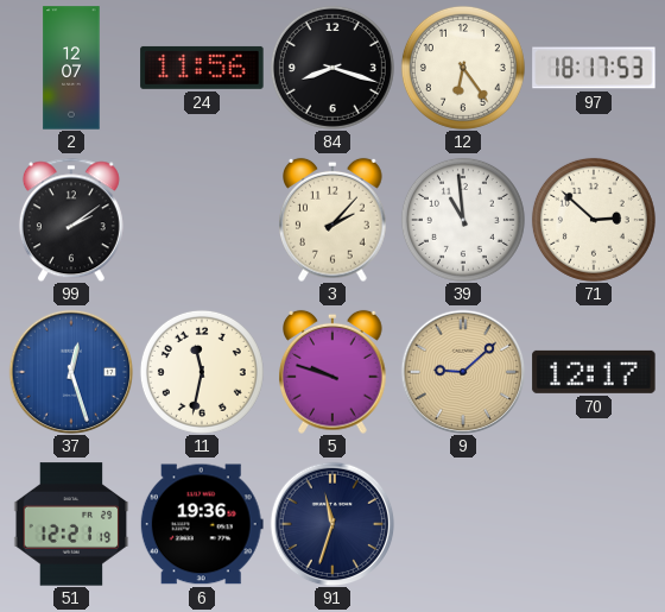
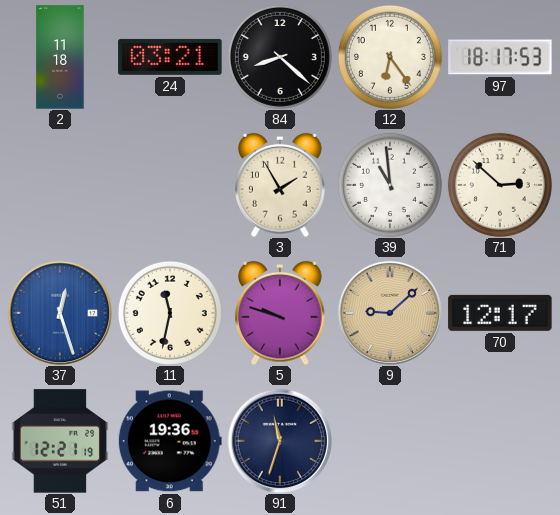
2: 12:07 -> 11:18 (60, 57)
24: 11:56 -> 03:21 (170, 57)
84: 8:18 -> 8:22 (280, 57)
99: 2:09 -> none (71, 220)
3: 2:07 -> 1:55 (281, 185)
